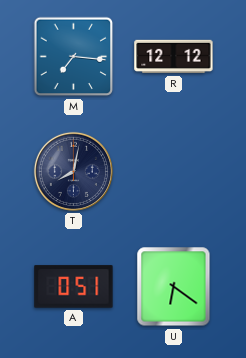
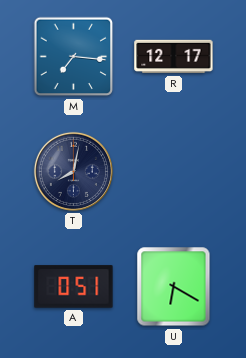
R: 12:12 -> 12:17 (174, 57)
U: 6:21 -> 6:20 (174, 287)
